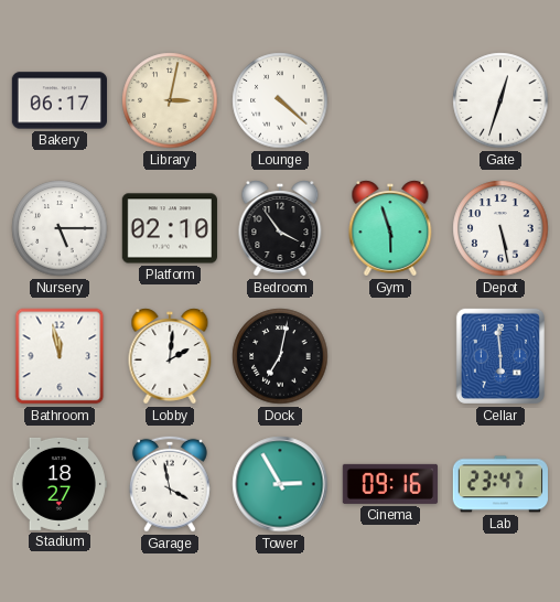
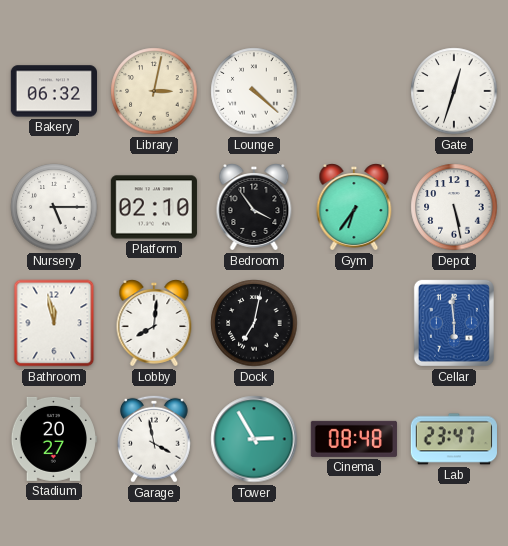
Bakery: 06:17 -> 06:32 (53, 91)
Gym: 5:57 -> 6:36 (354, 207)
Lobby: 2:01 -> 8:01 (154, 323)
Stadium: 18:27 -> 20:27 (54, 439)
Cinema: 09:16 -> 08:48 (354, 439)
